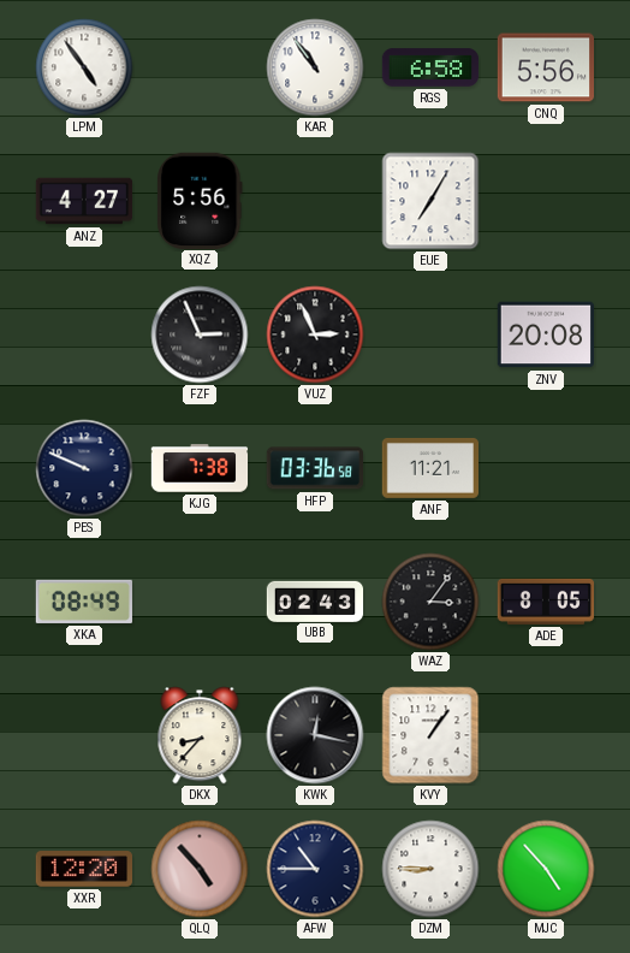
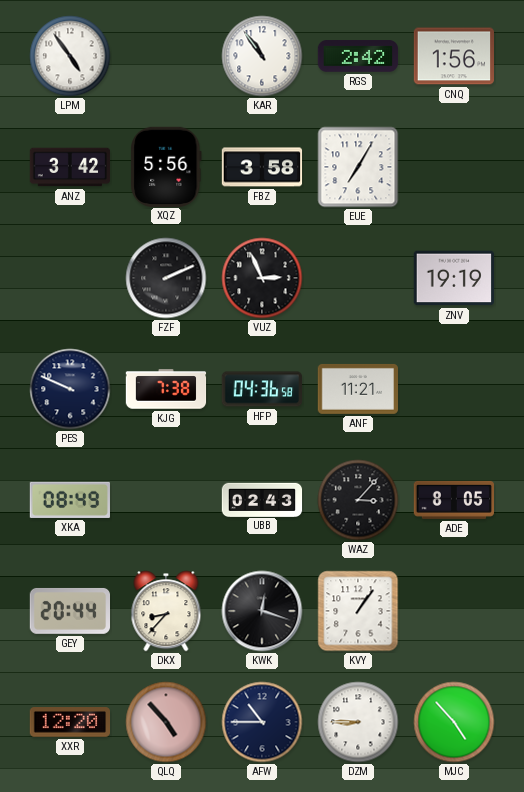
RGS: 6:58 -> 2:42 (358, 56)
CNQ: 5:56 -> 1:56 (453, 56)
ANZ: 4:27 -> 3:42 (70, 167)
FBZ: none -> 3:58 (262, 167)
FZF: 2:56 -> 2:11 (166, 278)
ZNV: 20:08 -> 19:19 (453, 278)
HFP: 03:36 -> 04:36 (261, 389)
WAZ: 3:06 -> 3:07 (358, 500)
GEY: none -> 20:44 (69, 611)
KWK: 12:17 -> 12:18 (262, 611)
